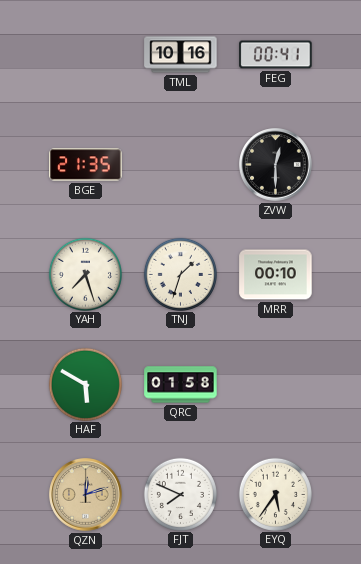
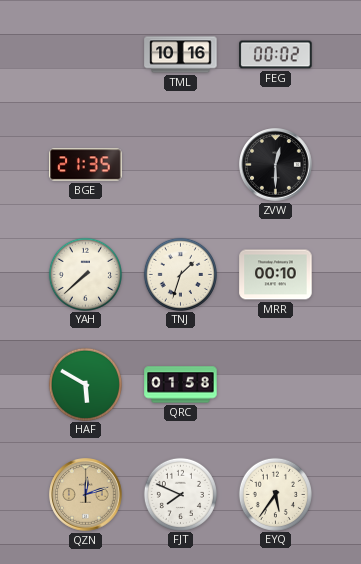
FEG: 00:41 -> 00:02 (276, 55)
YAH: 7:27 -> 7:38 (85, 274)
